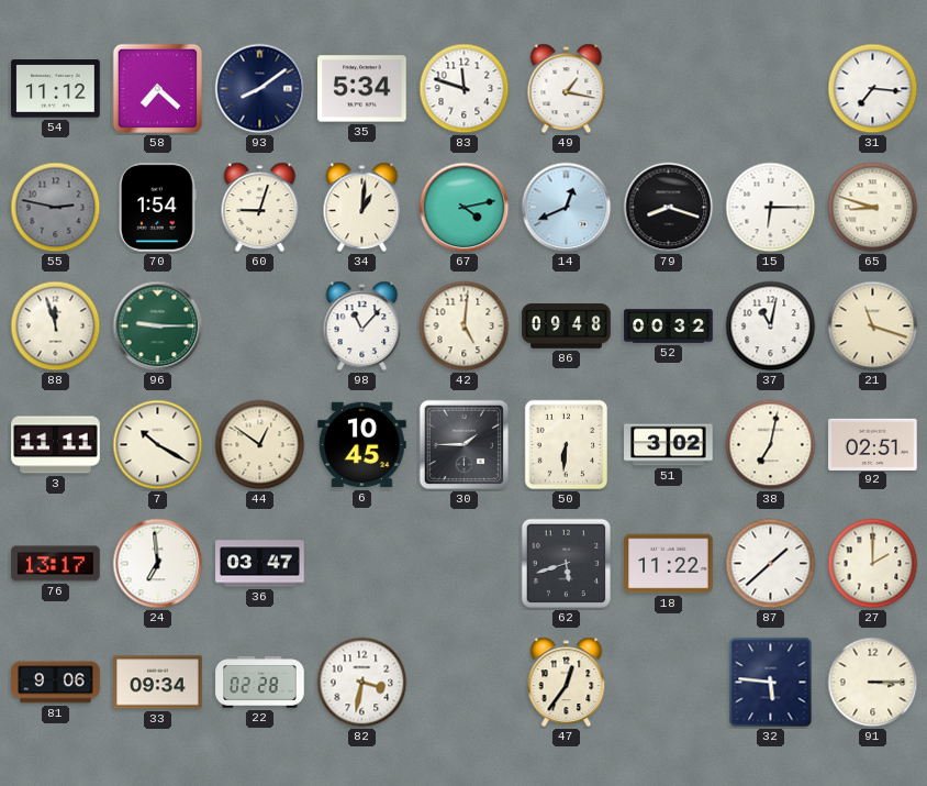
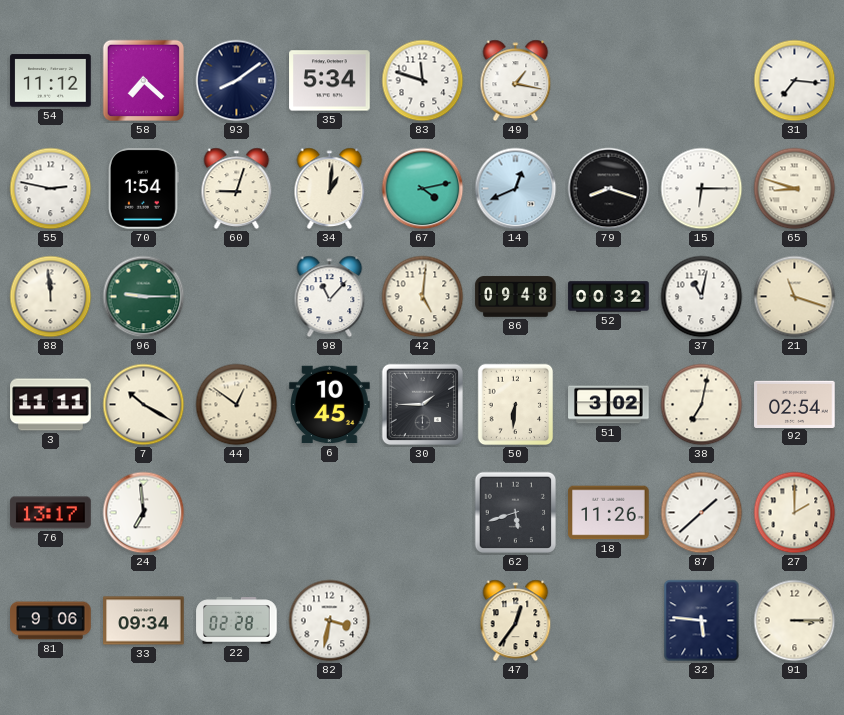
55 dial: grey -> white (51, 189)
88: 11:57 -> 11:59 (51, 297)
92: 02:51 -> 02:54 (795, 404)
36: 03:47 -> none (260, 564)
18: 11:22 -> 11:26 (609, 513)
